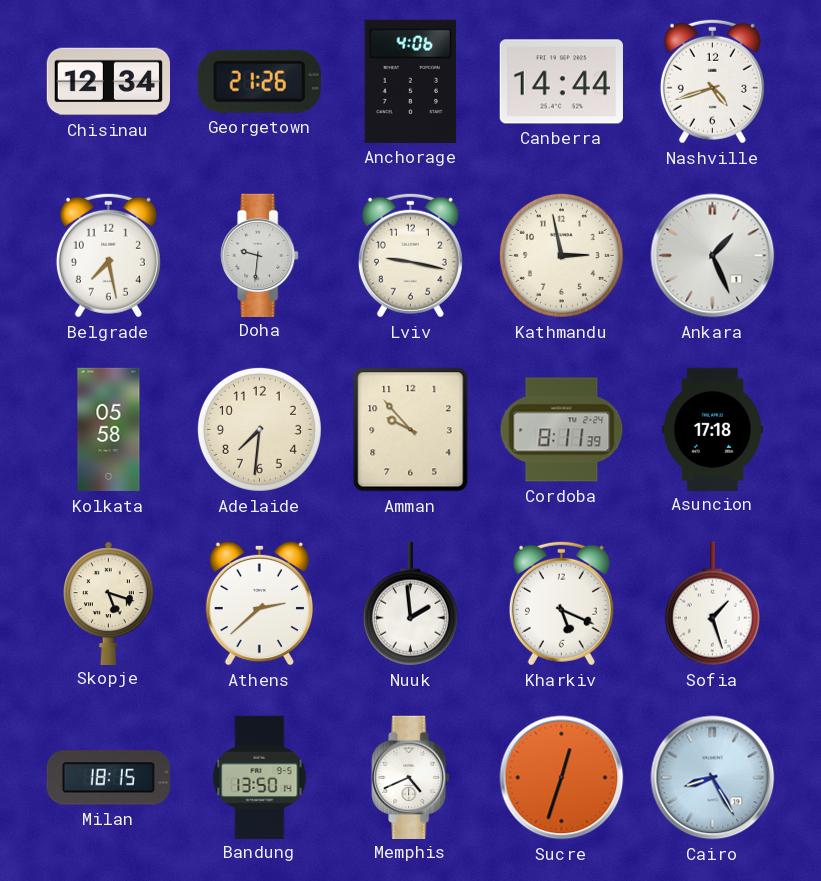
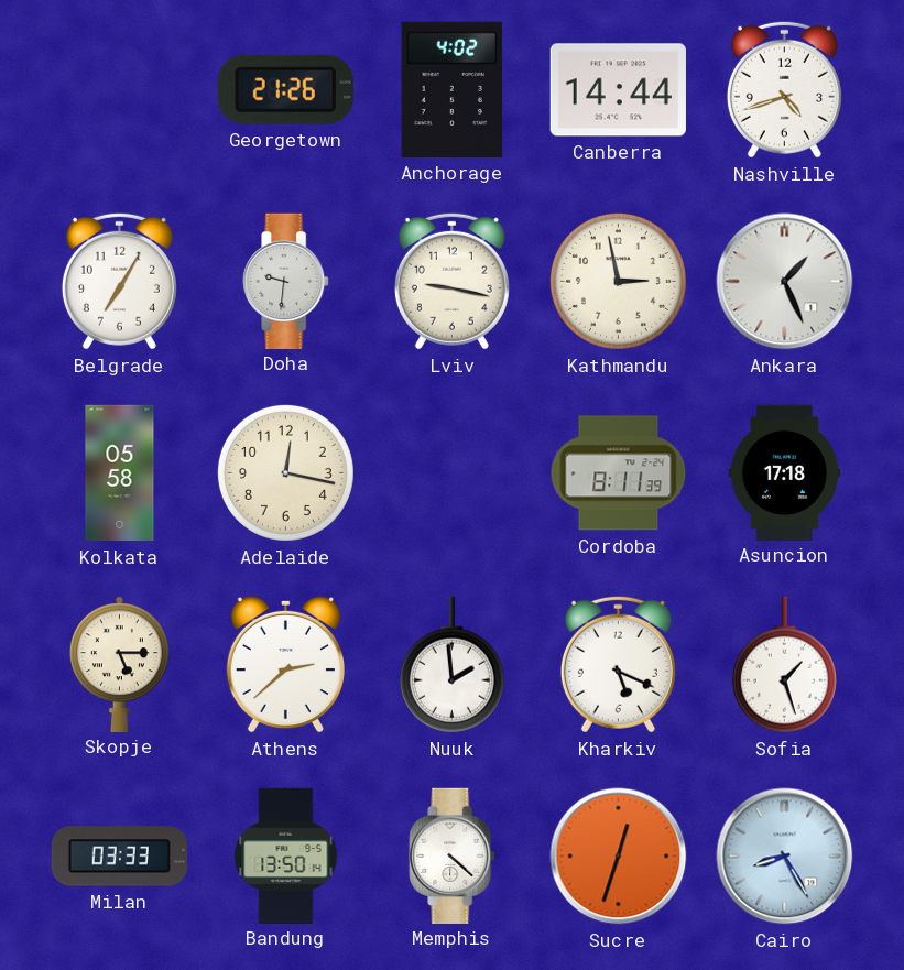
Chisinau: 12:34 -> none (108, 82)
Anchorage: 4:06 -> 4:02 (453, 89)
Belgrade: 7:28 -> 7:05 (119, 281)
Adelaide: 7:31 -> 12:17 (285, 472)
Amman: 9:53 -> none (411, 430)
Skopje: 5:18 -> 5:15 (120, 664)
Milan: 18:15 -> 03:33 (119, 857)
Memphis: 4:41 -> 4:22 (453, 855)
